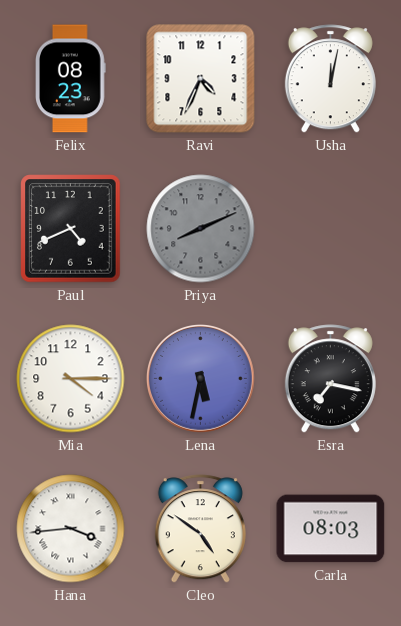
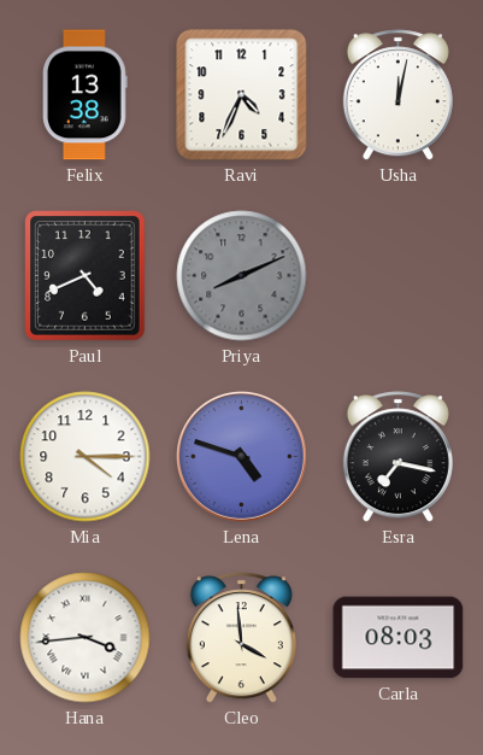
Felix: 08:23 -> 13:38 (86, 95)
Lena: 5:32 -> 4:48 (241, 456)
Cleo: 4:51 -> 3:59 (241, 638)
